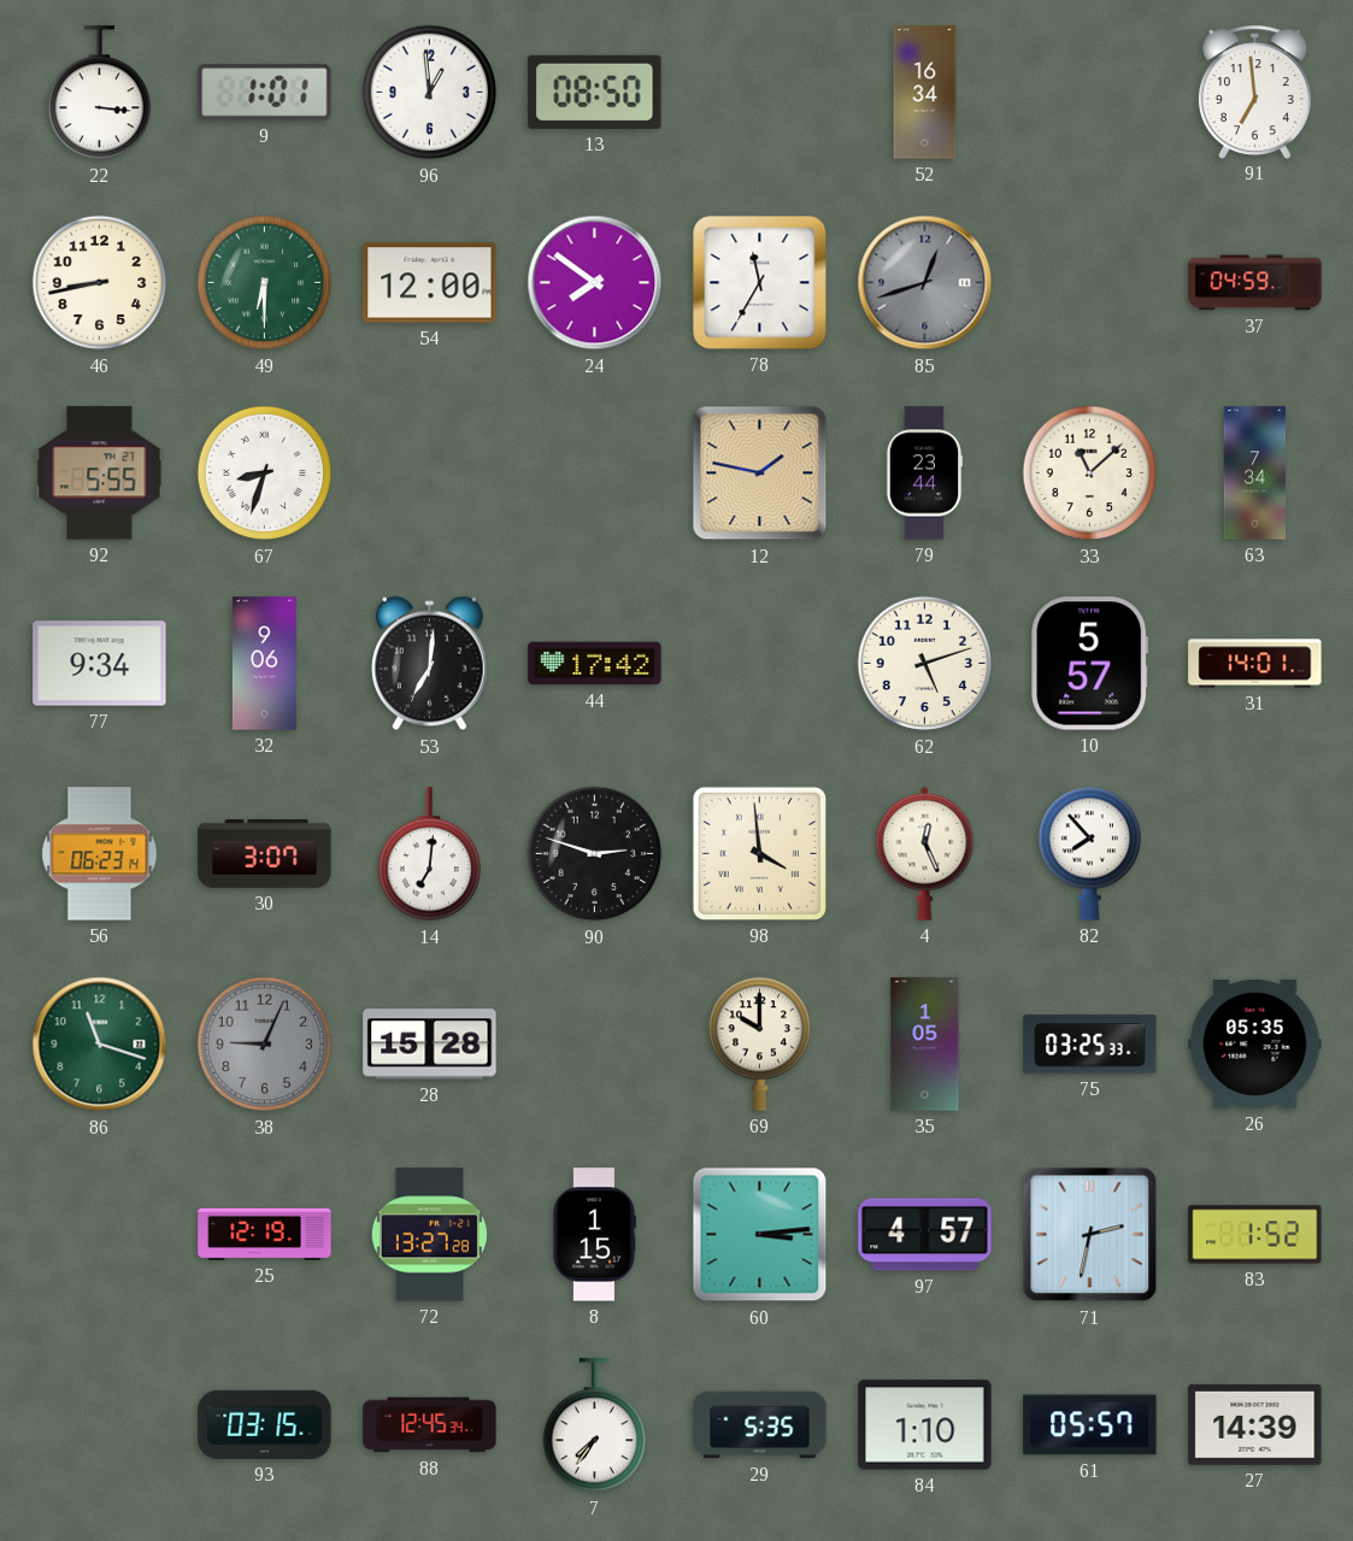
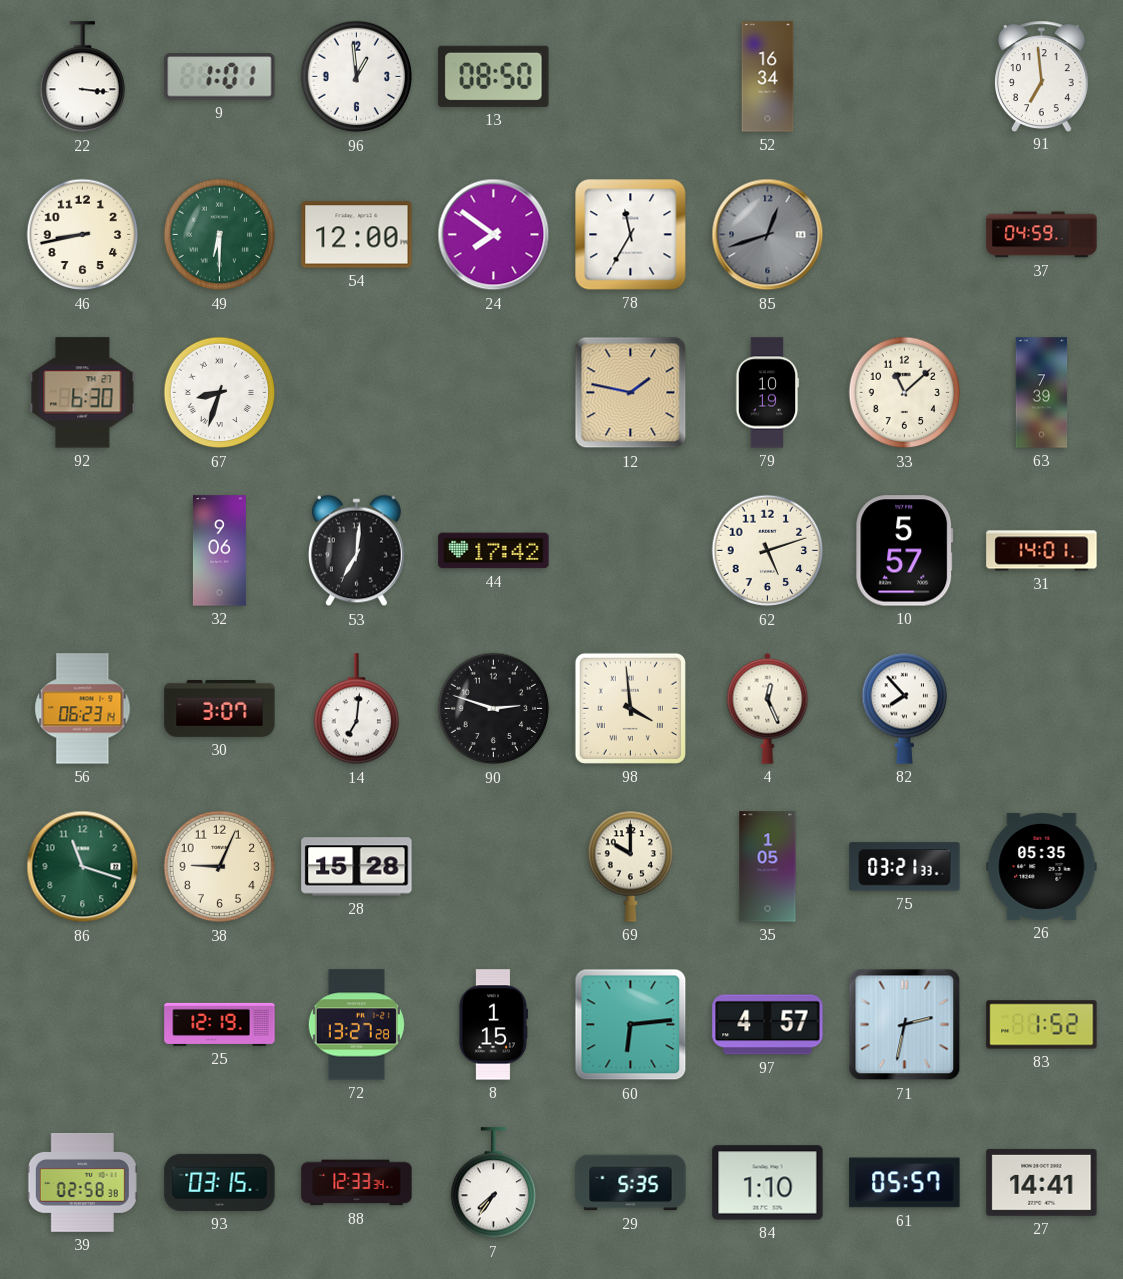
92: 5:55 -> 6:30 (83, 393)
79: 23:44 -> 10:19 (767, 393)
63: 7:34 -> 7:39 (1042, 393)
77: 9:34 -> none (100, 664)
38 dial: grey -> cream (220, 867)
75: 03:25 -> 03:21 (905, 867)
60: 3:14 -> 6:14 (631, 1025)
39: none -> 02:58 (82, 1182)
88: 12:45 -> 12:33 (357, 1183)
27: 14:39 -> 14:41 (1042, 1182)
